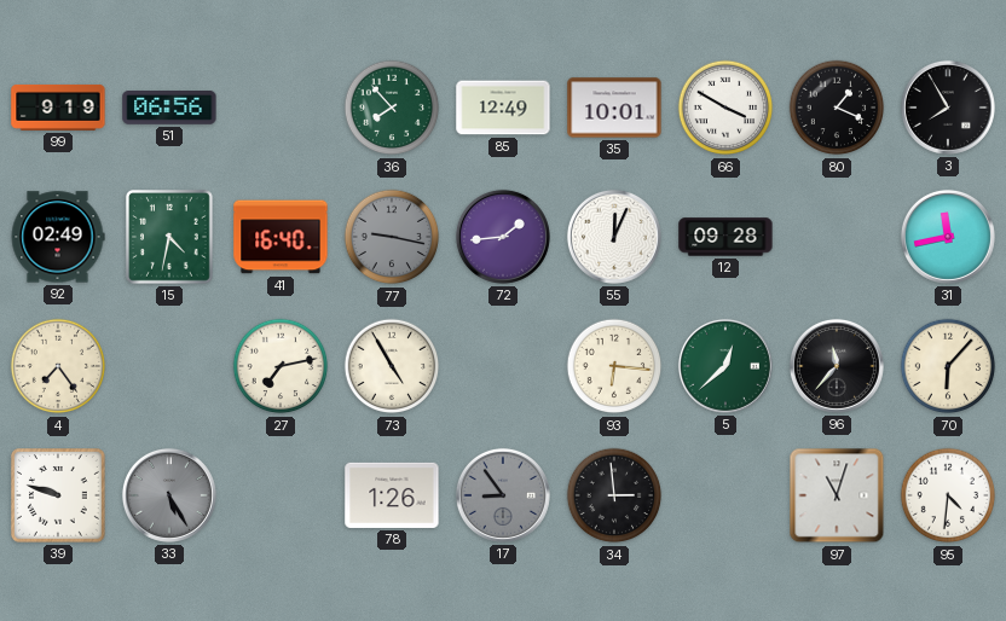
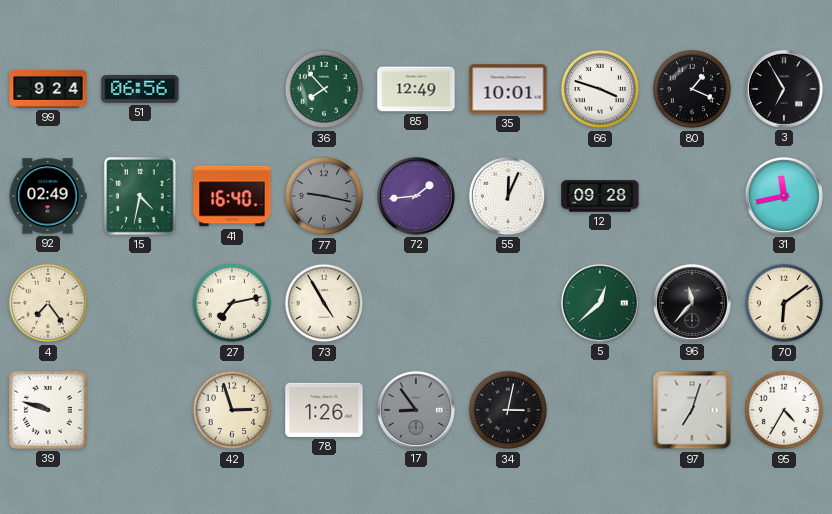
99: 9:19 -> 9:24 (48, 89)
66: 3:50 -> 3:48 (600, 89)
3: 7:55 -> 6:55 (784, 89)
93: 6:16 -> none (614, 366)
70: 6:07 -> 6:09 (784, 303)
33: 5:25 -> none (169, 495)
42: none -> 2:57 (232, 410)
34: 2:59 -> 3:02 (508, 410)
97: 11:03 -> 7:03 (692, 410)
95: 4:31 -> 4:35 (784, 410)
